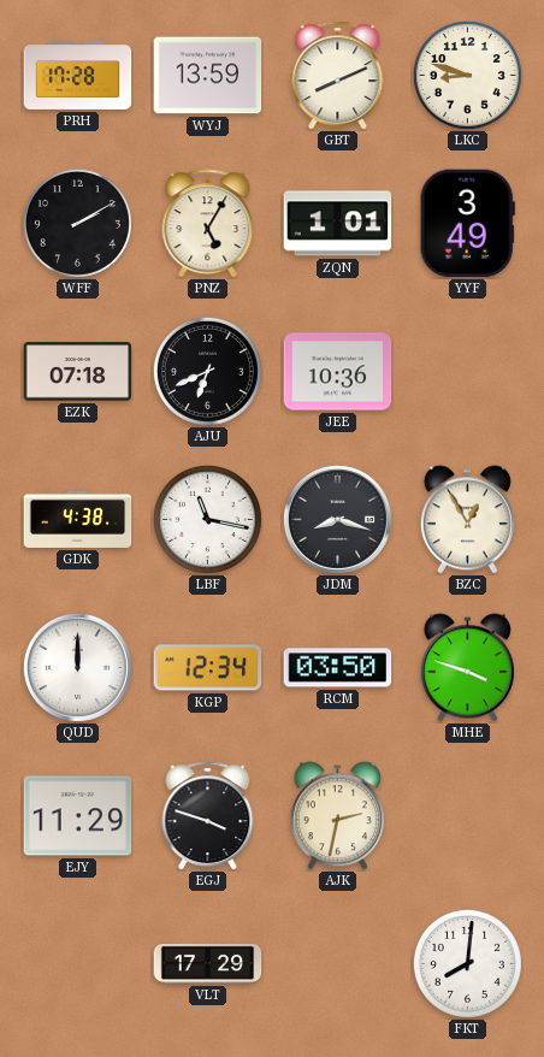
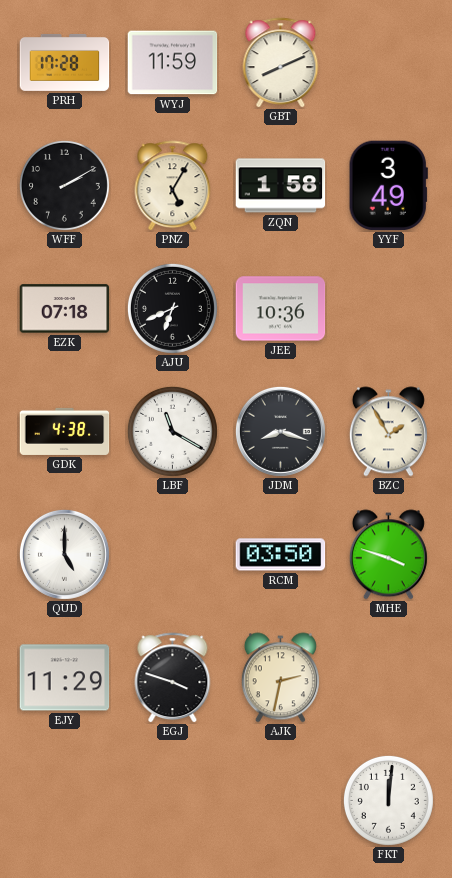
WYJ: 13:59 -> 11:59 (173, 63)
LKC: 8:48 -> none (467, 75)
ZQN: 1:01 -> 1:58 (281, 186)
LBF: 11:17 -> 11:20 (172, 431)
BZC: 12:55 -> 1:55 (388, 432)
QUD: 12:00 -> 5:00 (64, 554)
KGP: 12:34 -> none (208, 668)
VLT: 17:29 -> none (208, 963)
FKT: 8:01 -> 12:01 (388, 800)
